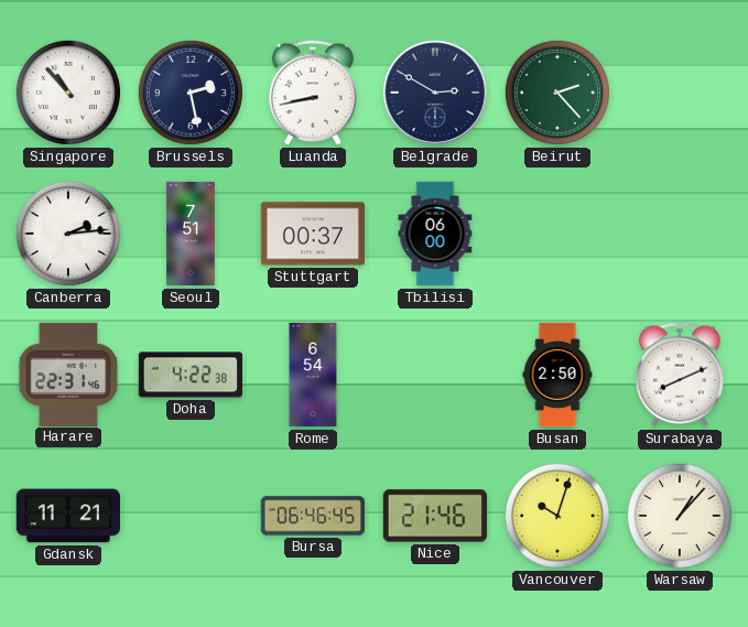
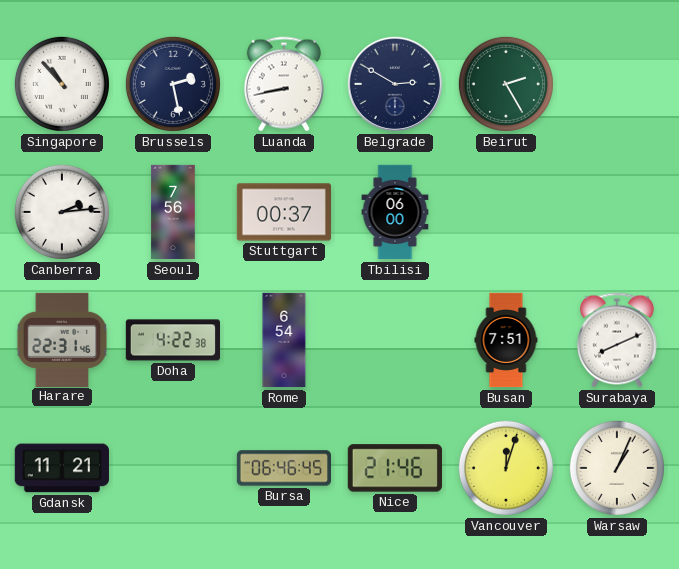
Beirut: 2:23 -> 2:25 (506, 84)
Seoul: 7:51 -> 7:56 (173, 212)
Busan: 2:50 -> 7:51 (506, 340)
Vancouver: 10:03 -> 12:03 (506, 468)
Warsaw: 1:07 -> 1:04 (617, 468)
